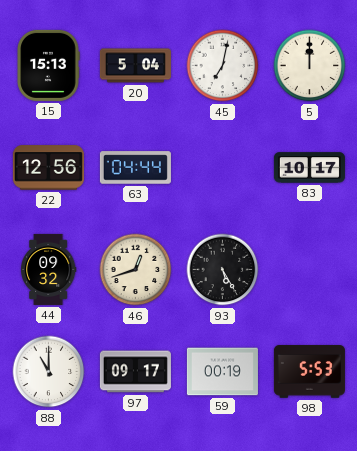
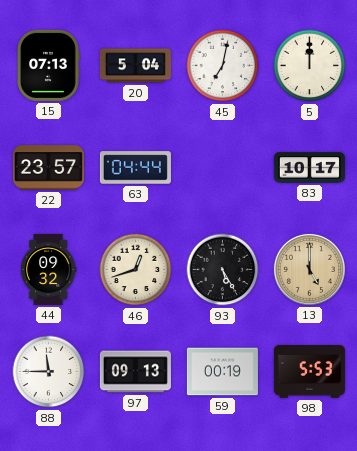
15: 15:13 -> 07:13 (48, 65)
22: 12:56 -> 23:57 (48, 168)
13: none -> 5:00 (309, 269)
88: 11:00 -> 11:45 (49, 372)
97: 09:17 -> 09:13 (135, 372)
